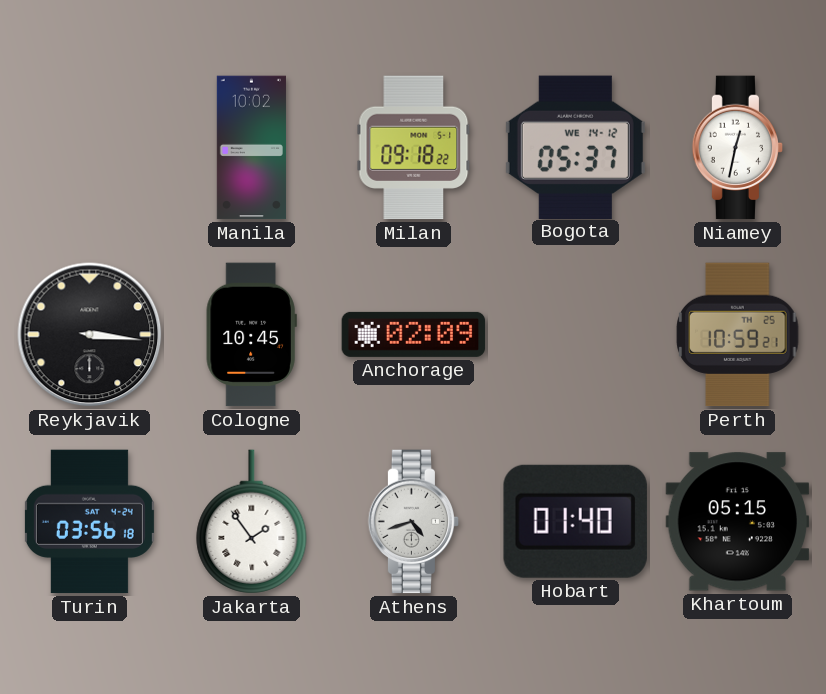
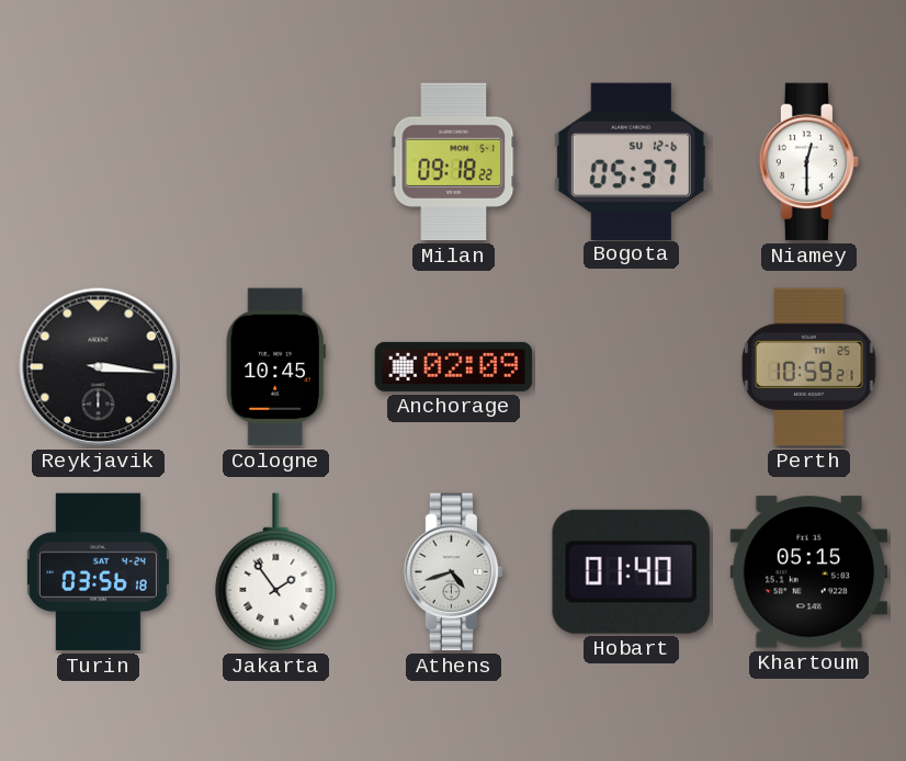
Manila: 10:02 -> none (251, 148)
Bogota date: WE 14-12 -> SU 12-6 (631, 161)
Niamey: 12:32 -> 12:30 (809, 162)
